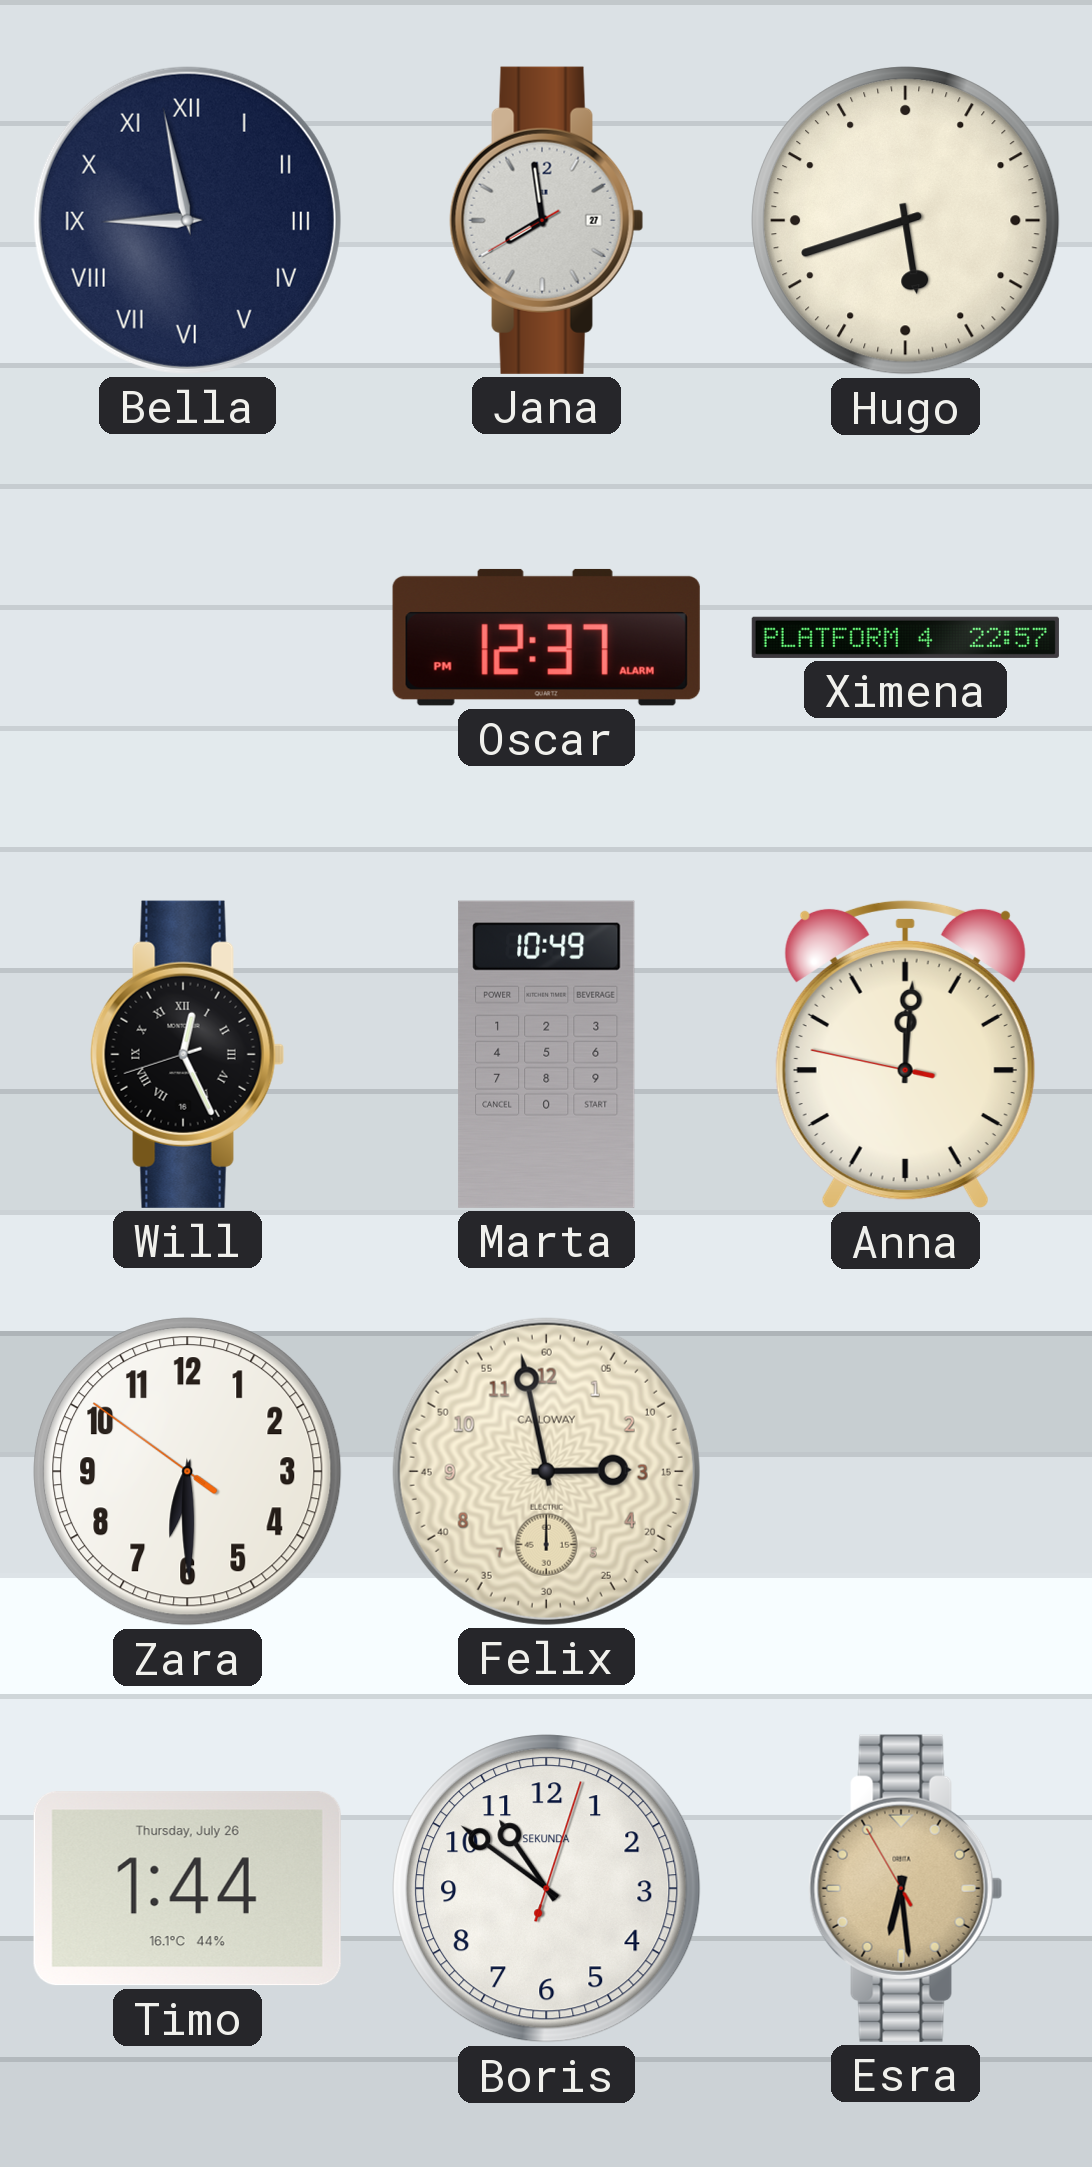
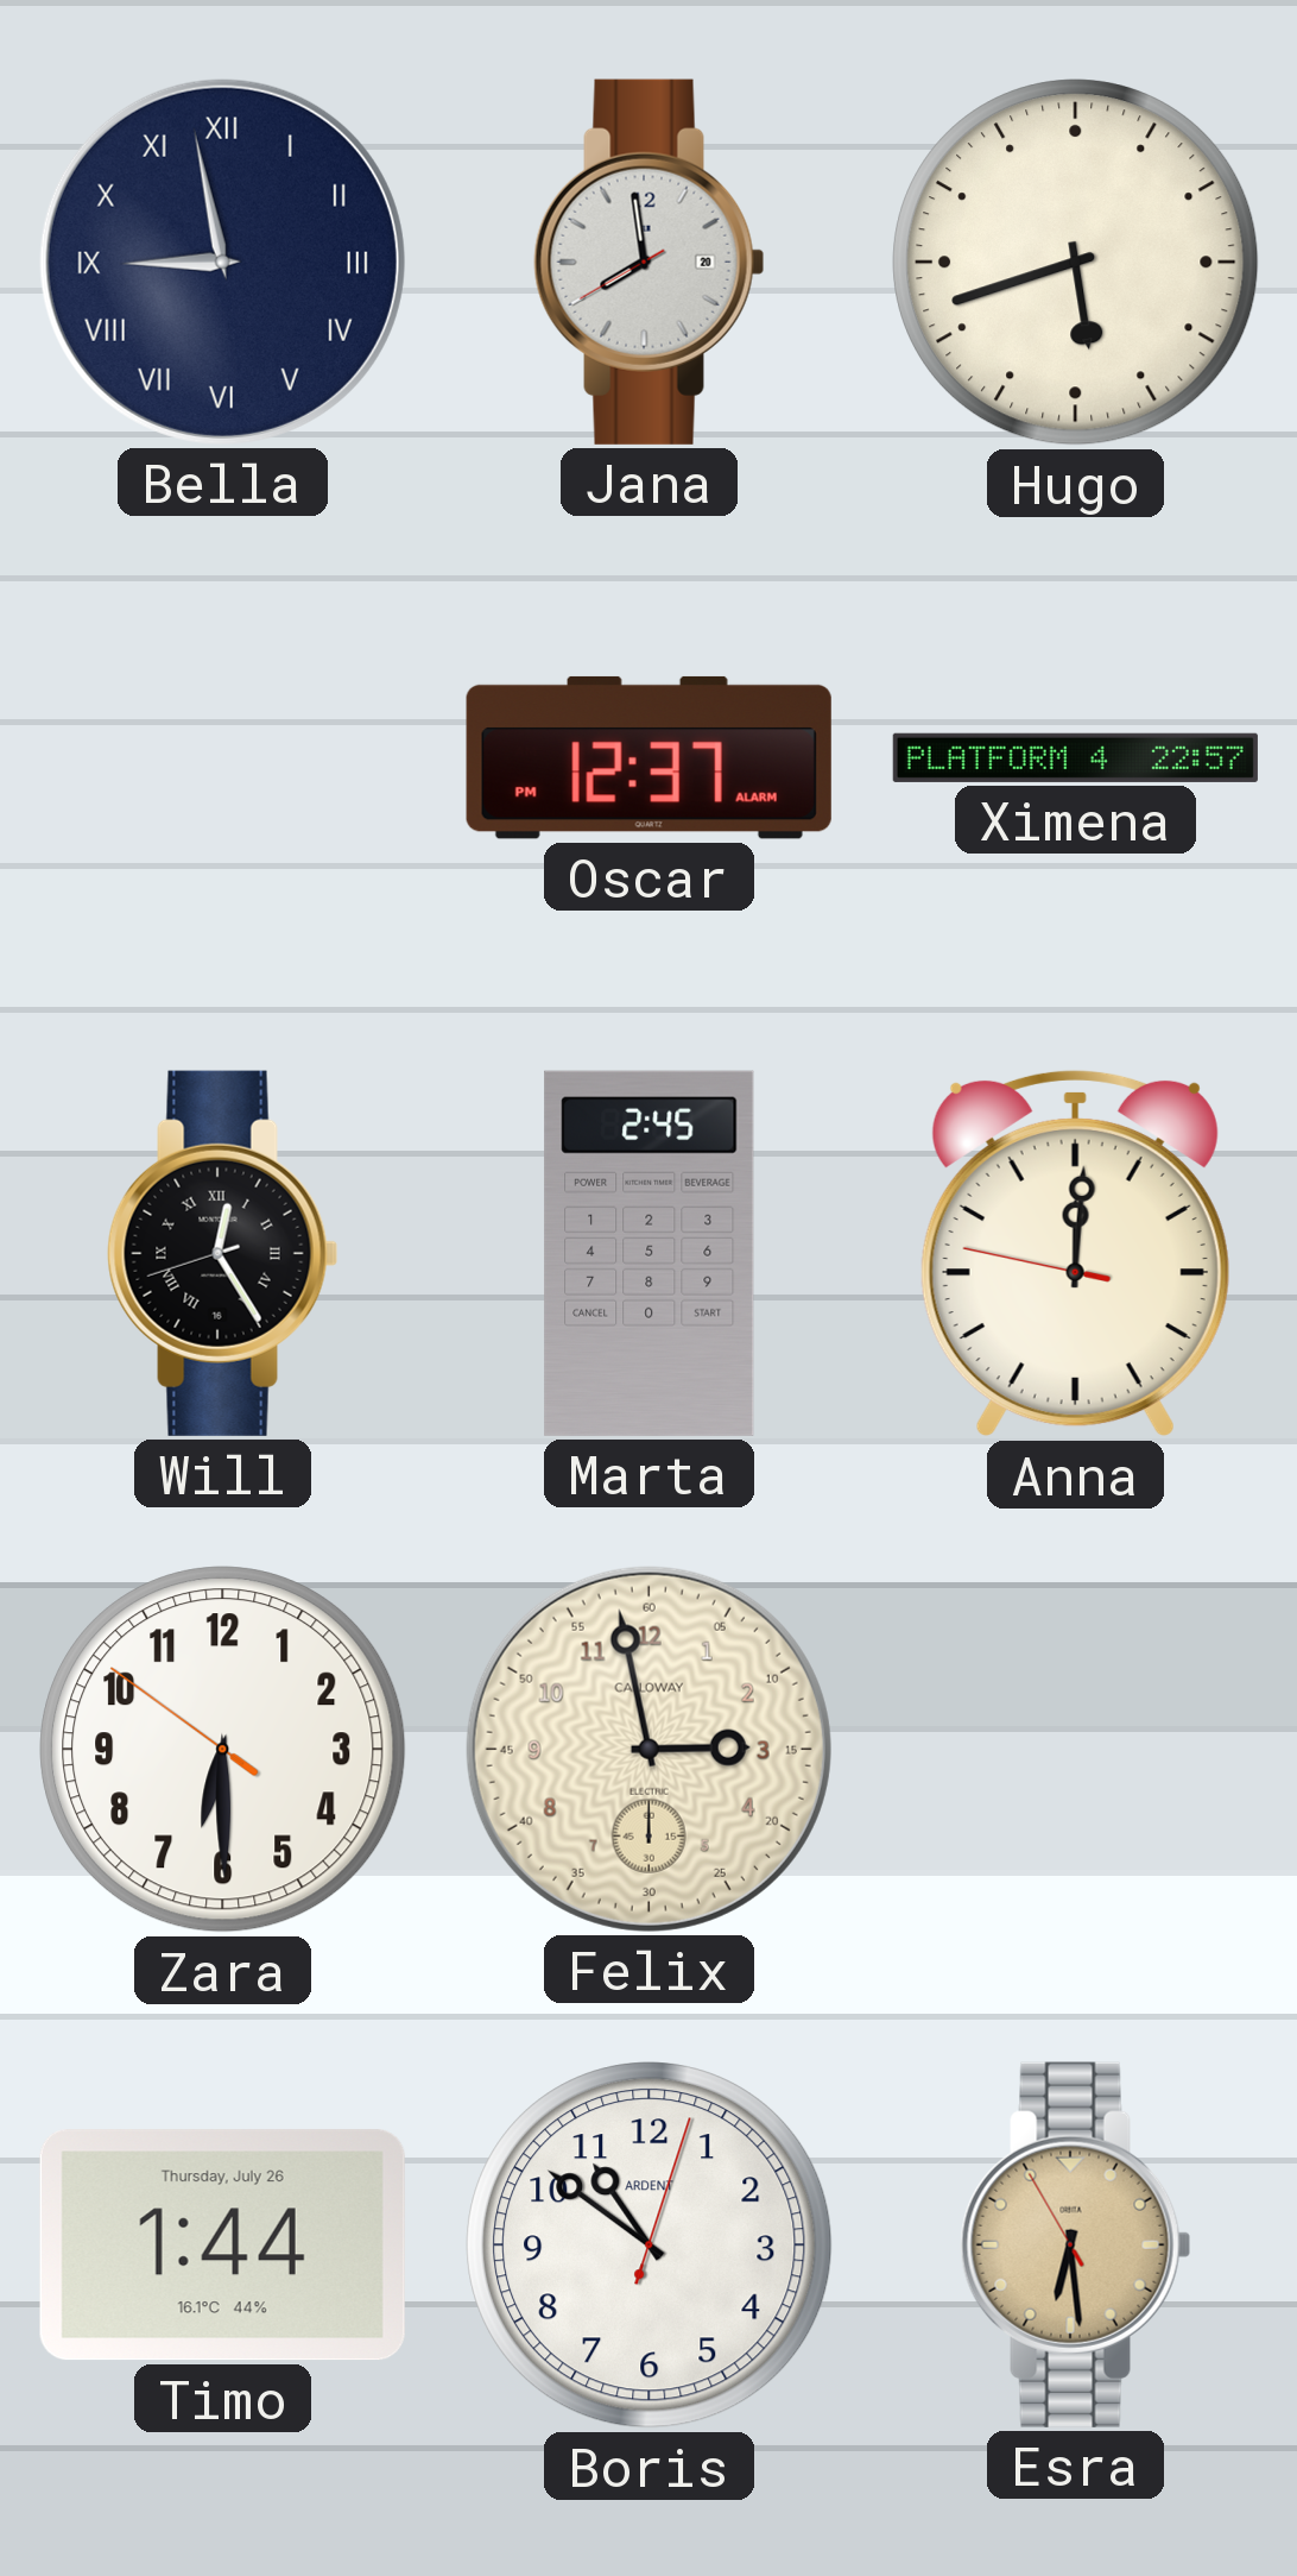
Jana date: 27 -> 20 (650, 262)
Will: 12:25 -> 12:24 (223, 1253)
Marta: 10:49 -> 2:45 (650, 1253)
Boris brand: SEKUNDA -> ARDENT (650, 2246)
